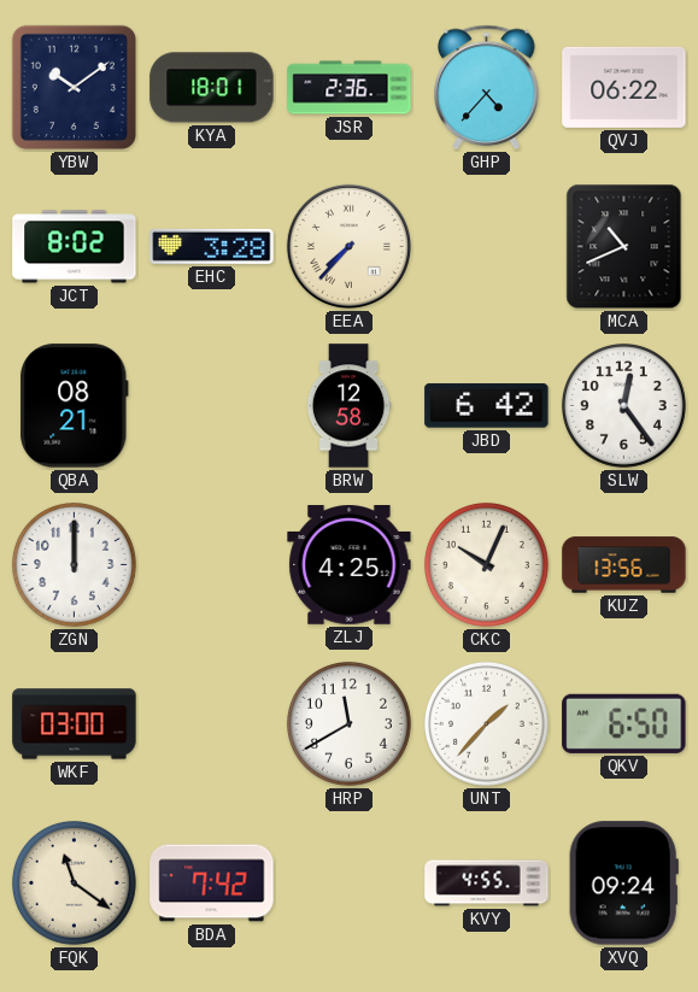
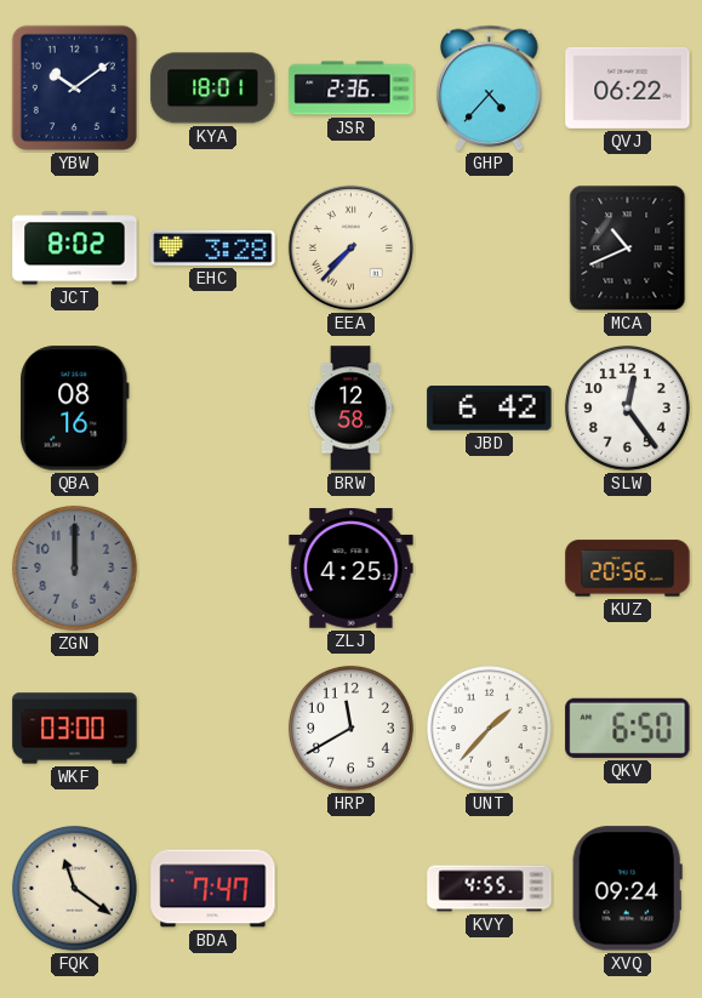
QBA: 08:21 -> 08:16 (75, 409)
ZGN dial: white -> grey (74, 568)
CKC: 10:04 -> none (486, 564)
KUZ: 13:56 -> 20:56 (628, 569)
BDA: 7:42 -> 7:47 (213, 889)
